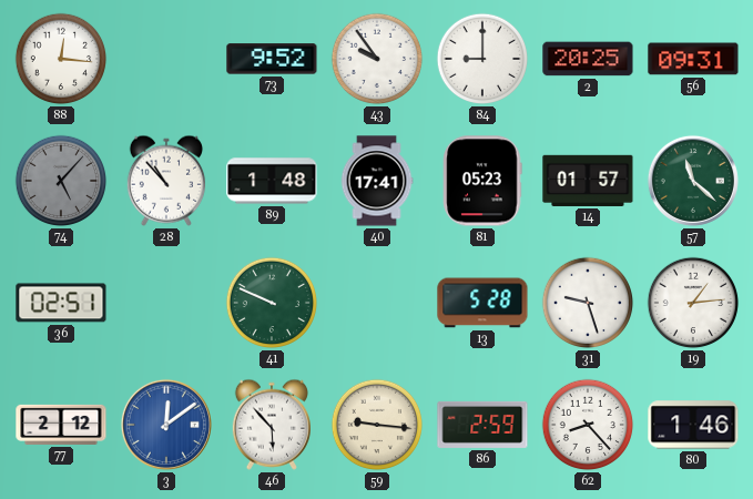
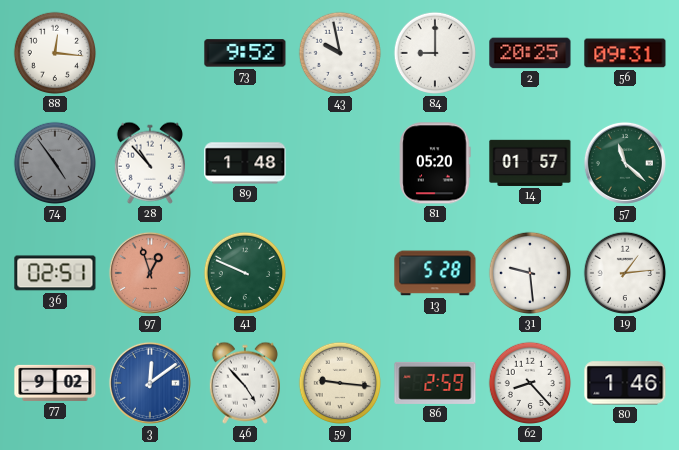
43: 9:54 -> 9:58 (340, 53)
74: 5:07 -> 4:54 (55, 163)
40: 17:41 -> none (377, 181)
81: 05:23 -> 05:20 (435, 163)
97: none -> 12:57 (150, 273)
31: 9:27 -> 9:29 (530, 273)
77: 2:12 -> 9:02 (55, 383)
46: 5:53 -> 4:53 (244, 383)
